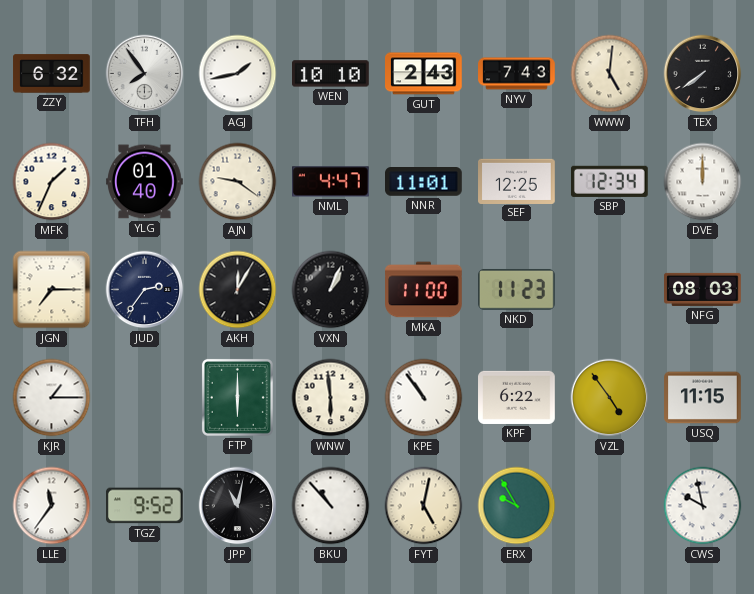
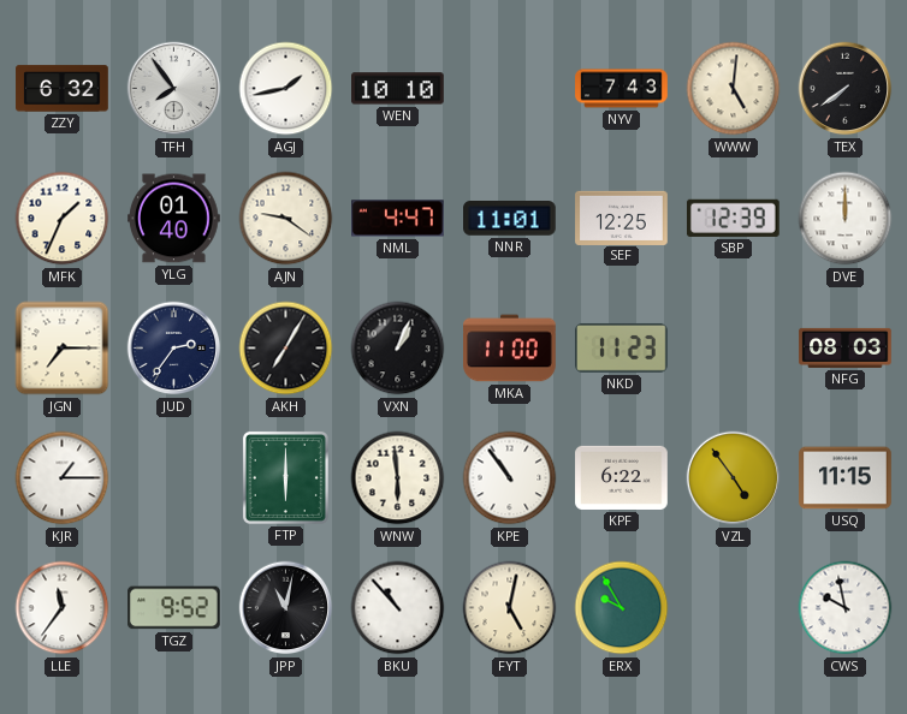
GUT: 2:43 -> none (424, 74)
SBP: 12:34 -> 12:39 (733, 218)
AKH: 12:05 -> 7:05 (286, 349)
